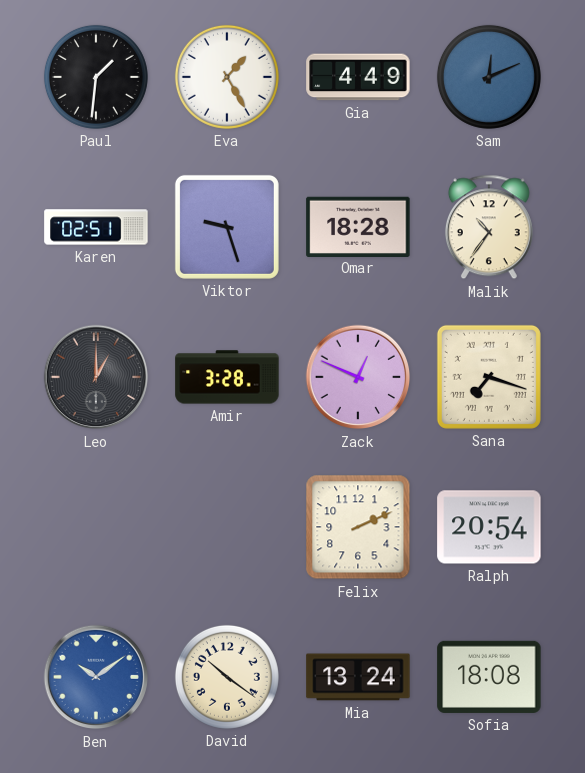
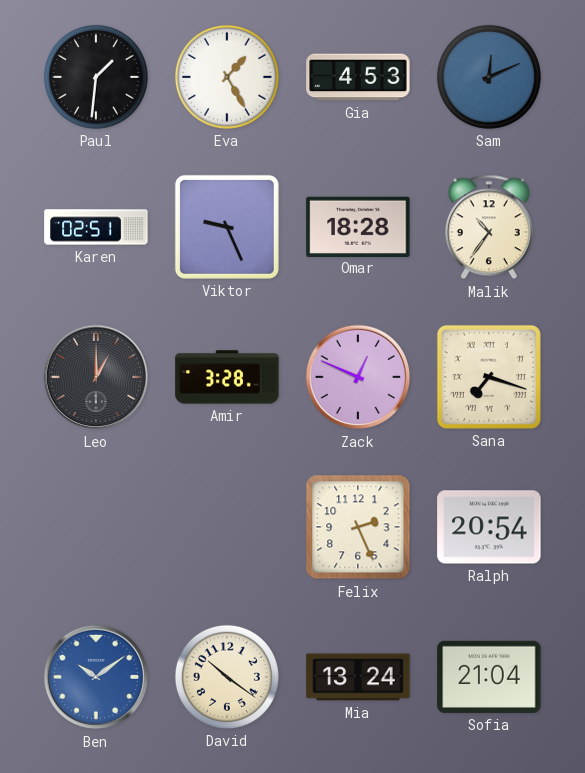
Gia: 4:49 -> 4:53 (358, 77)
Viktor: 9:27 -> 9:26 (227, 227)
Felix: 2:11 -> 2:26 (358, 527)
Sofia: 18:08 -> 21:04 (489, 677)
